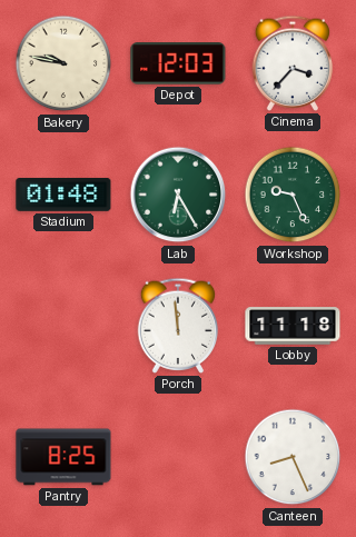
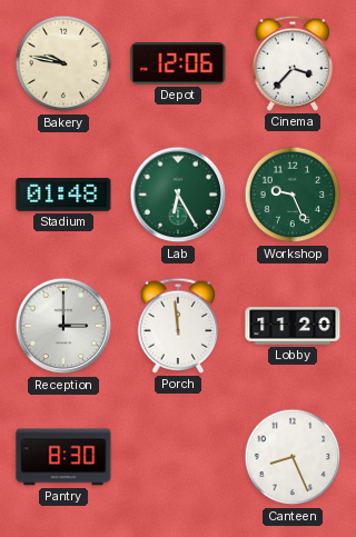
Depot: 12:03 -> 12:06 (178, 63)
Reception: none -> 3:00 (63, 326)
Lobby: 11:18 -> 11:20 (293, 326)
Pantry: 8:25 -> 8:30 (63, 457)
